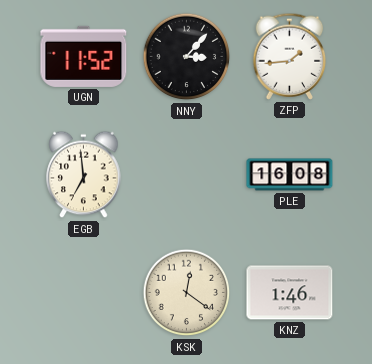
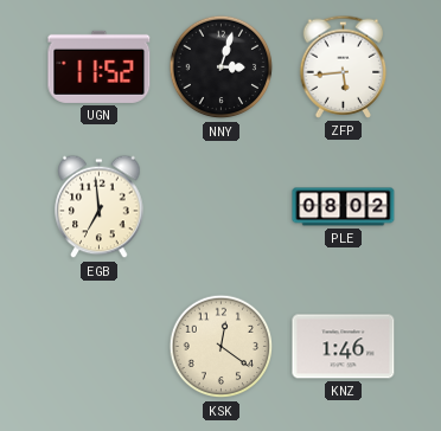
NNY: 3:07 -> 3:03 (222, 67)
ZFP: 1:44 -> 5:44 (344, 66)
PLE: 16:08 -> 08:02 (344, 207)
